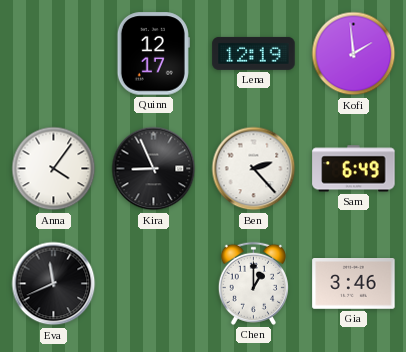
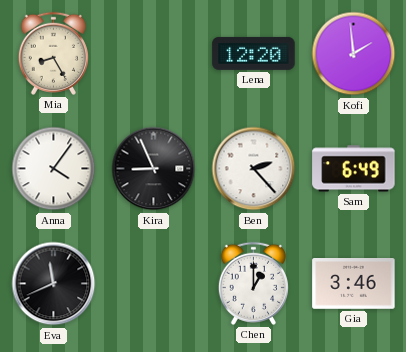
Mia: none -> 8:25 (53, 53)
Quinn: 12:17 -> none (153, 54)
Lena: 12:19 -> 12:20 (254, 53)
